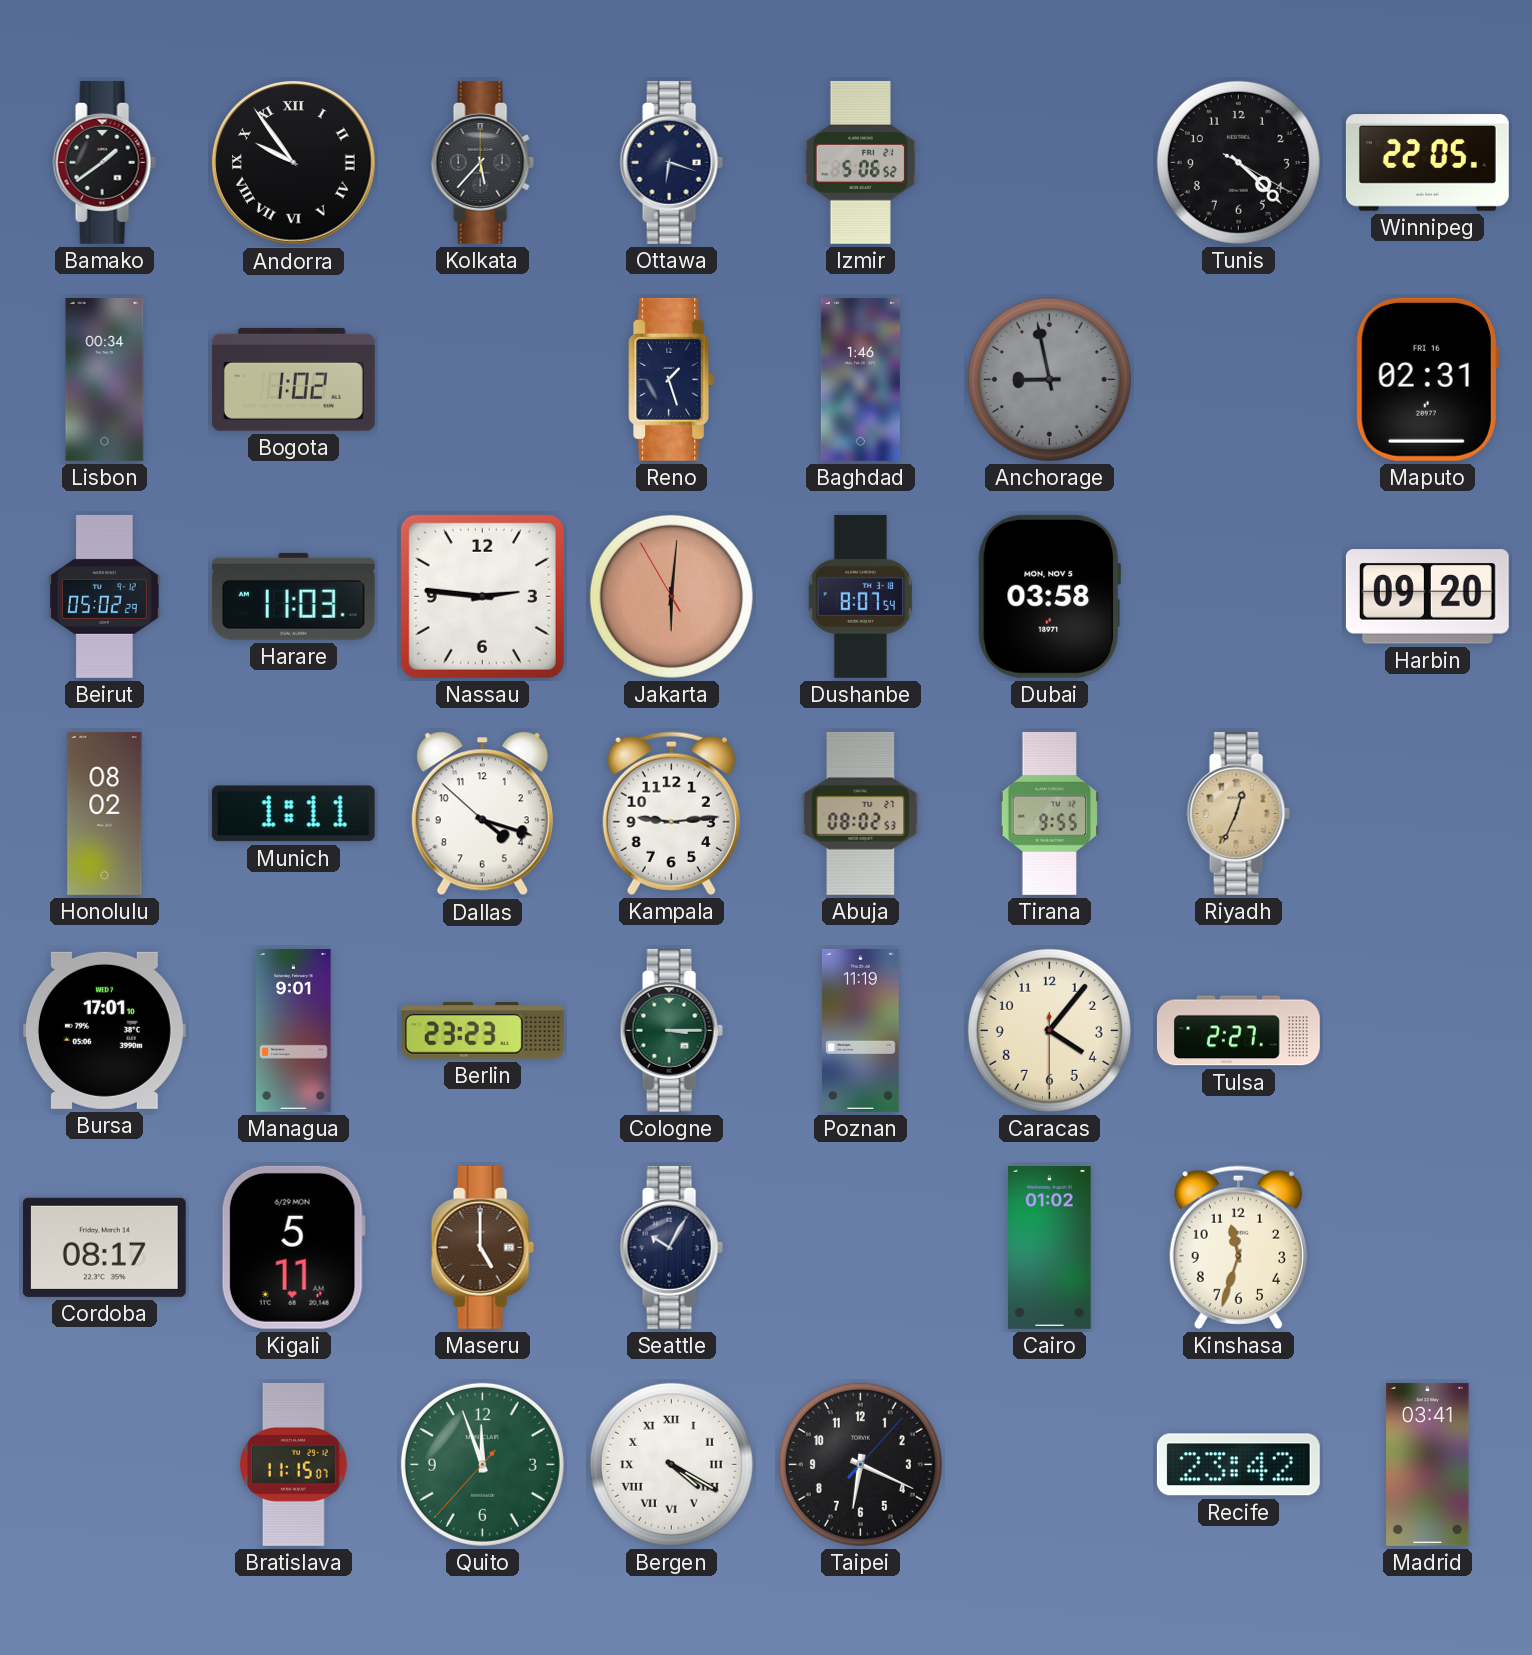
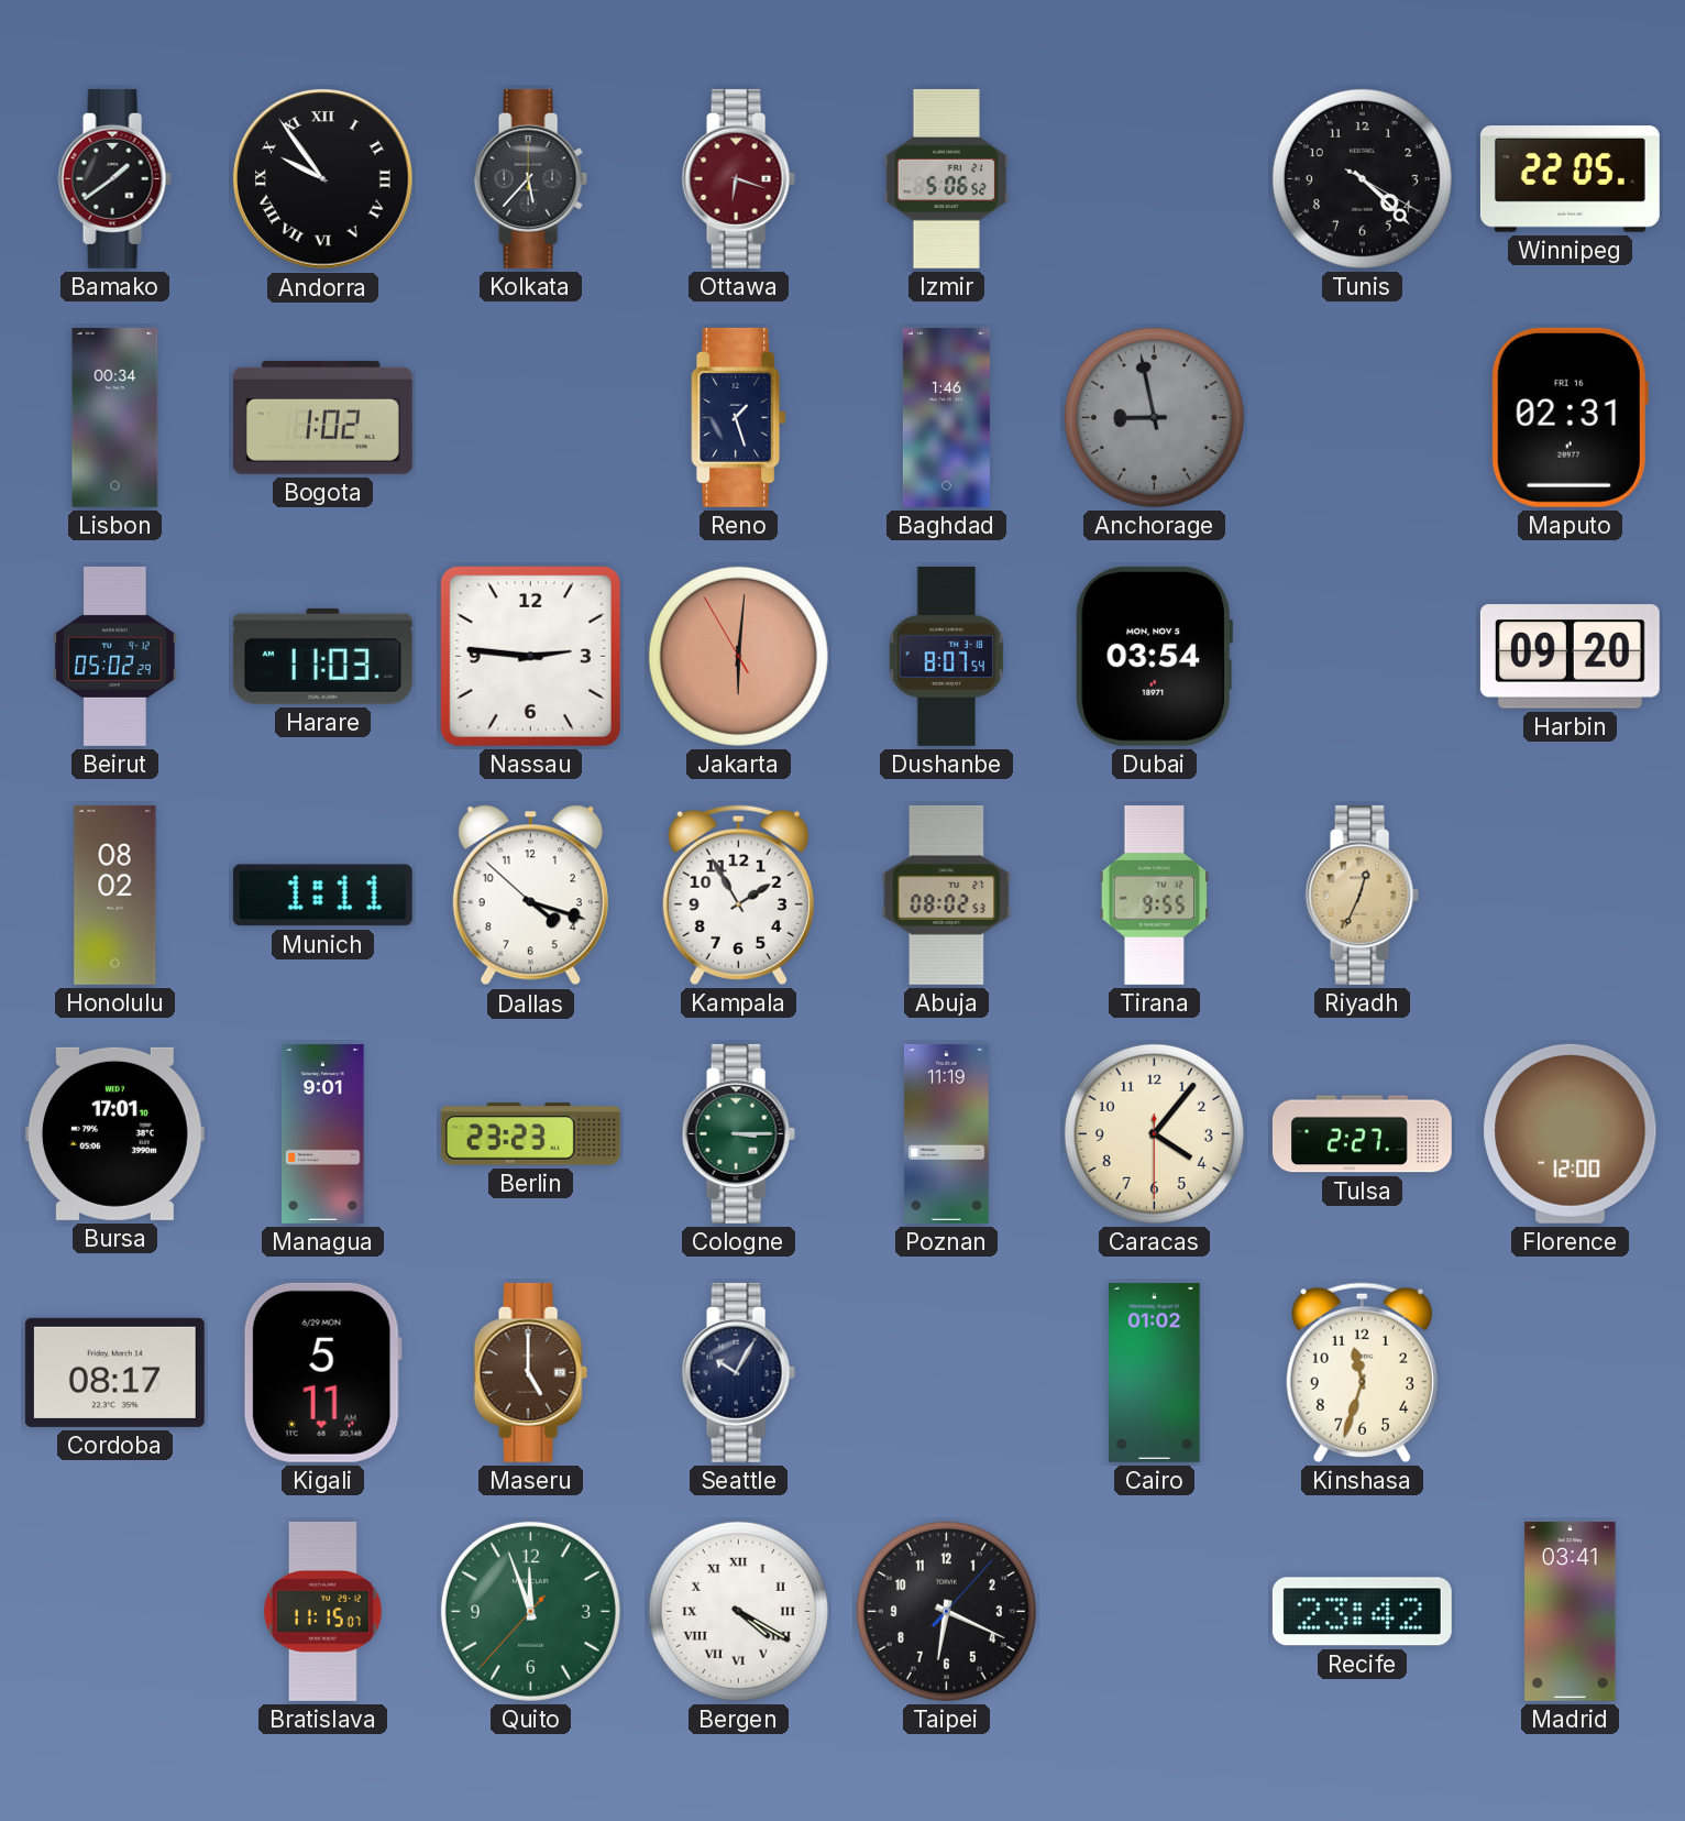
Ottawa dial: navy -> burgundy (738, 178)
Dubai: 03:58 -> 03:54 (1154, 656)
Kampala: 9:14 -> 1:55 (738, 895)
Florence: none -> 12:00 (1571, 1133)
